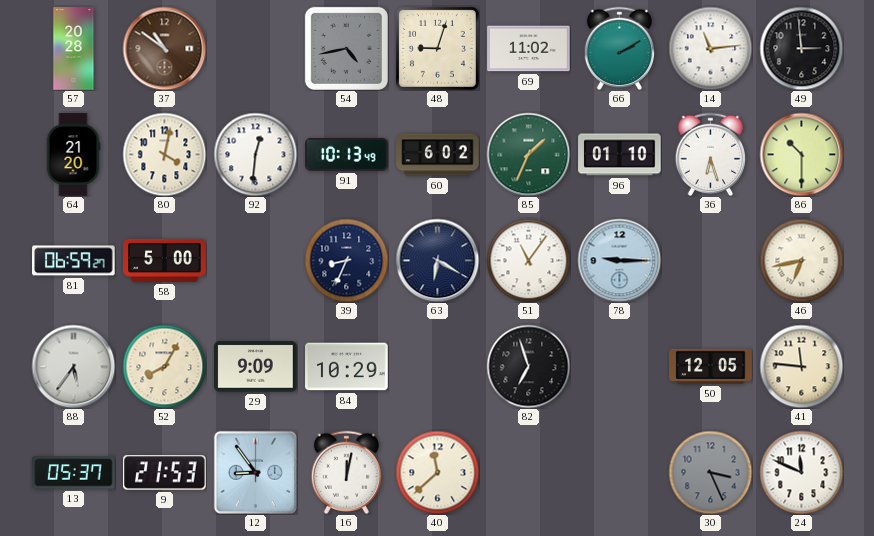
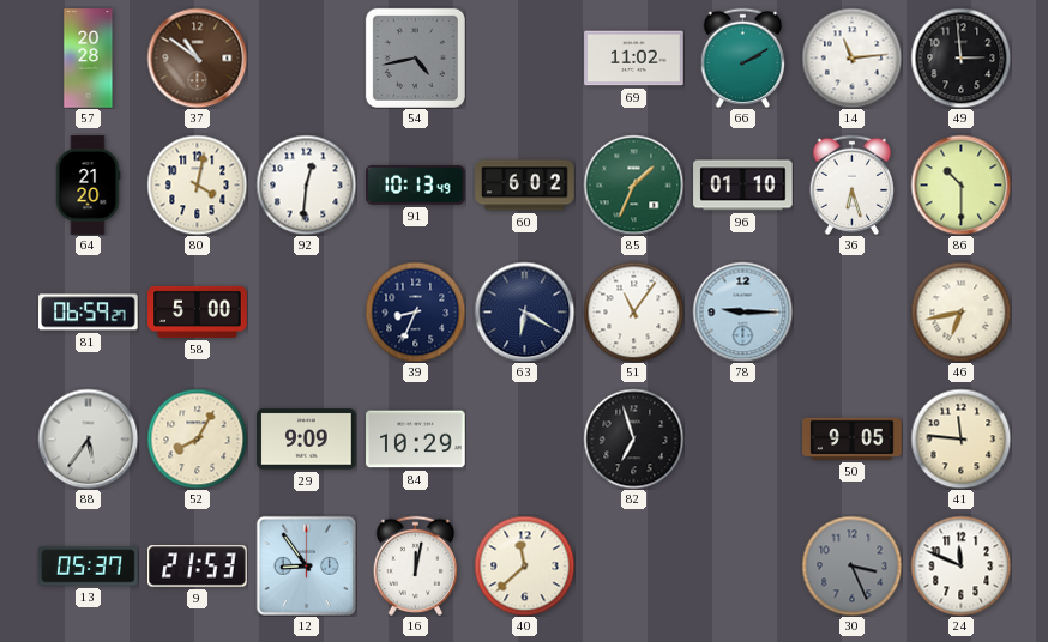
48: 9:03 -> none (437, 48)
50: 12:05 -> 9:05 (853, 438)
